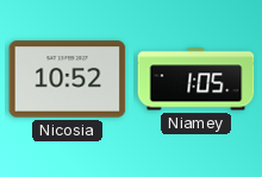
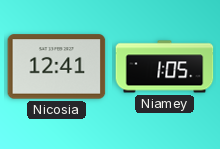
Nicosia: 10:52 -> 12:41 (57, 67)
